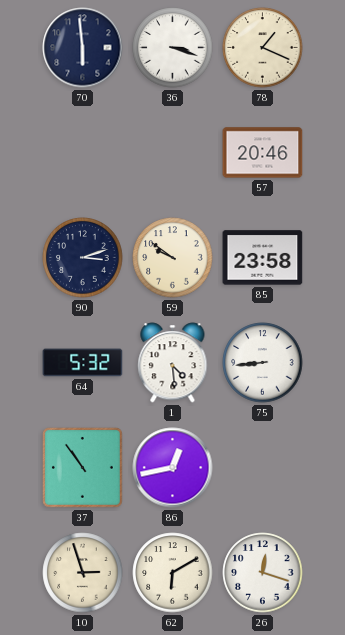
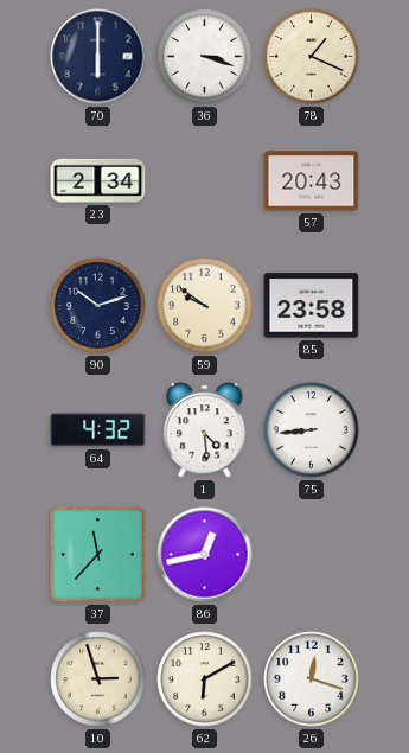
70: 5:59 -> 6:00 (98, 57)
23: none -> 2:34 (98, 180)
57: 20:46 -> 20:43 (312, 181)
90: 3:12 -> 10:12 (98, 306)
64: 5:32 -> 4:32 (98, 430)
37: 10:54 -> 11:37 (97, 554)
